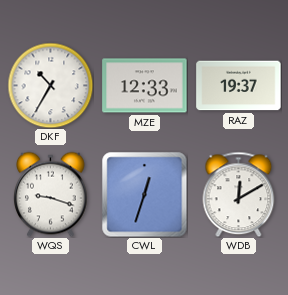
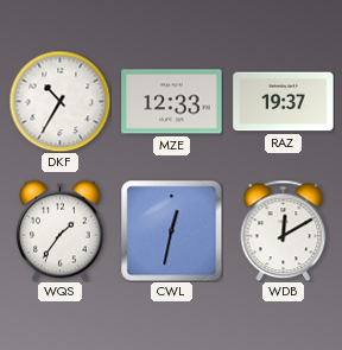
WQS: 9:18 -> 1:36 (61, 230)
CWL: 12:33 -> 12:32 (171, 230)
